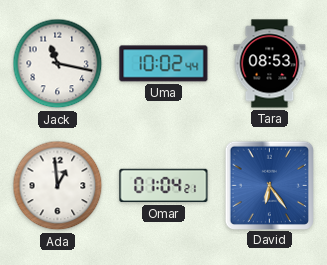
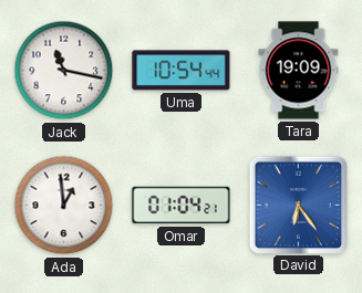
Uma: 10:02 -> 10:54 (182, 71)
Tara: 08:53 -> 19:09 (299, 71)
